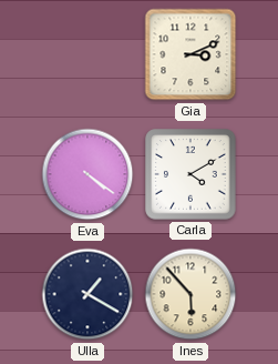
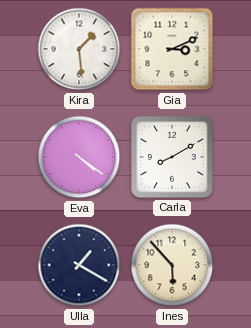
Kira: none -> 1:29 (79, 49)
Carla: 4:10 -> 8:10 (172, 157)
